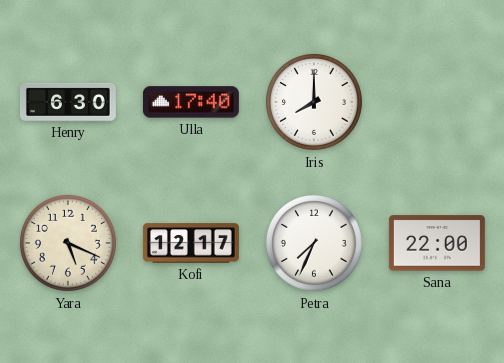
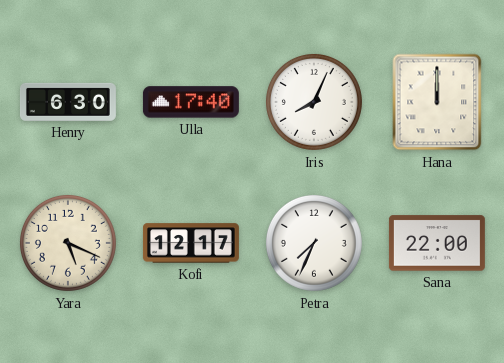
Iris: 8:00 -> 8:04 (314, 102)
Hana: none -> 12:00 (437, 102)
